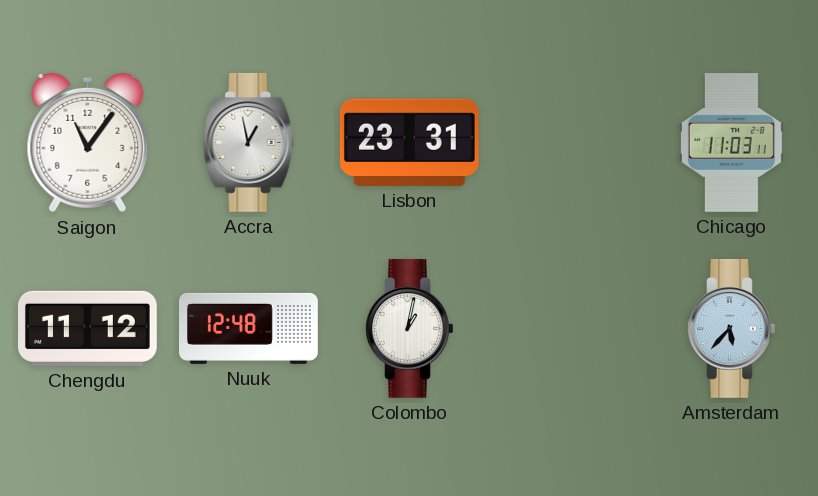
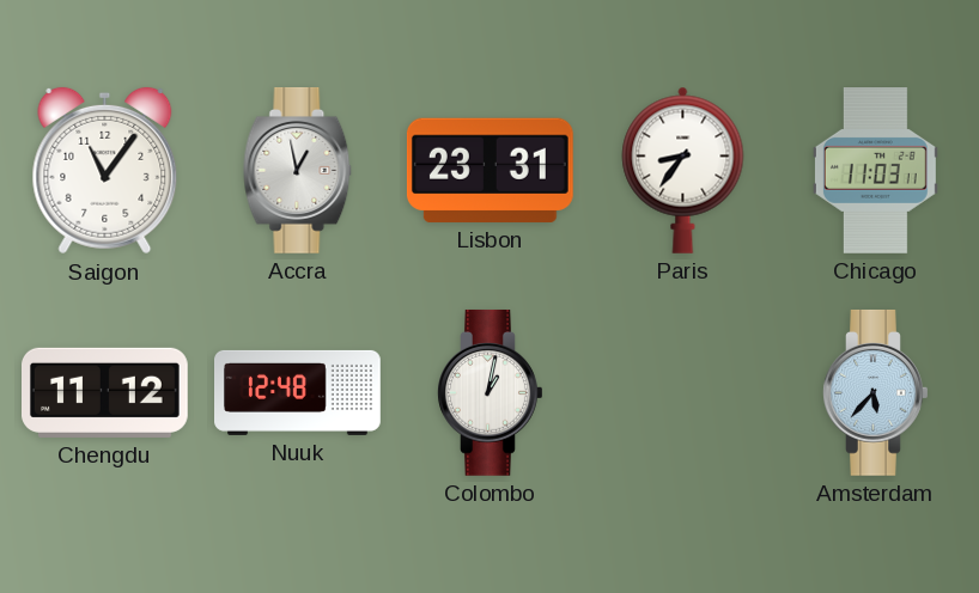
Paris: none -> 8:36 (683, 170)
